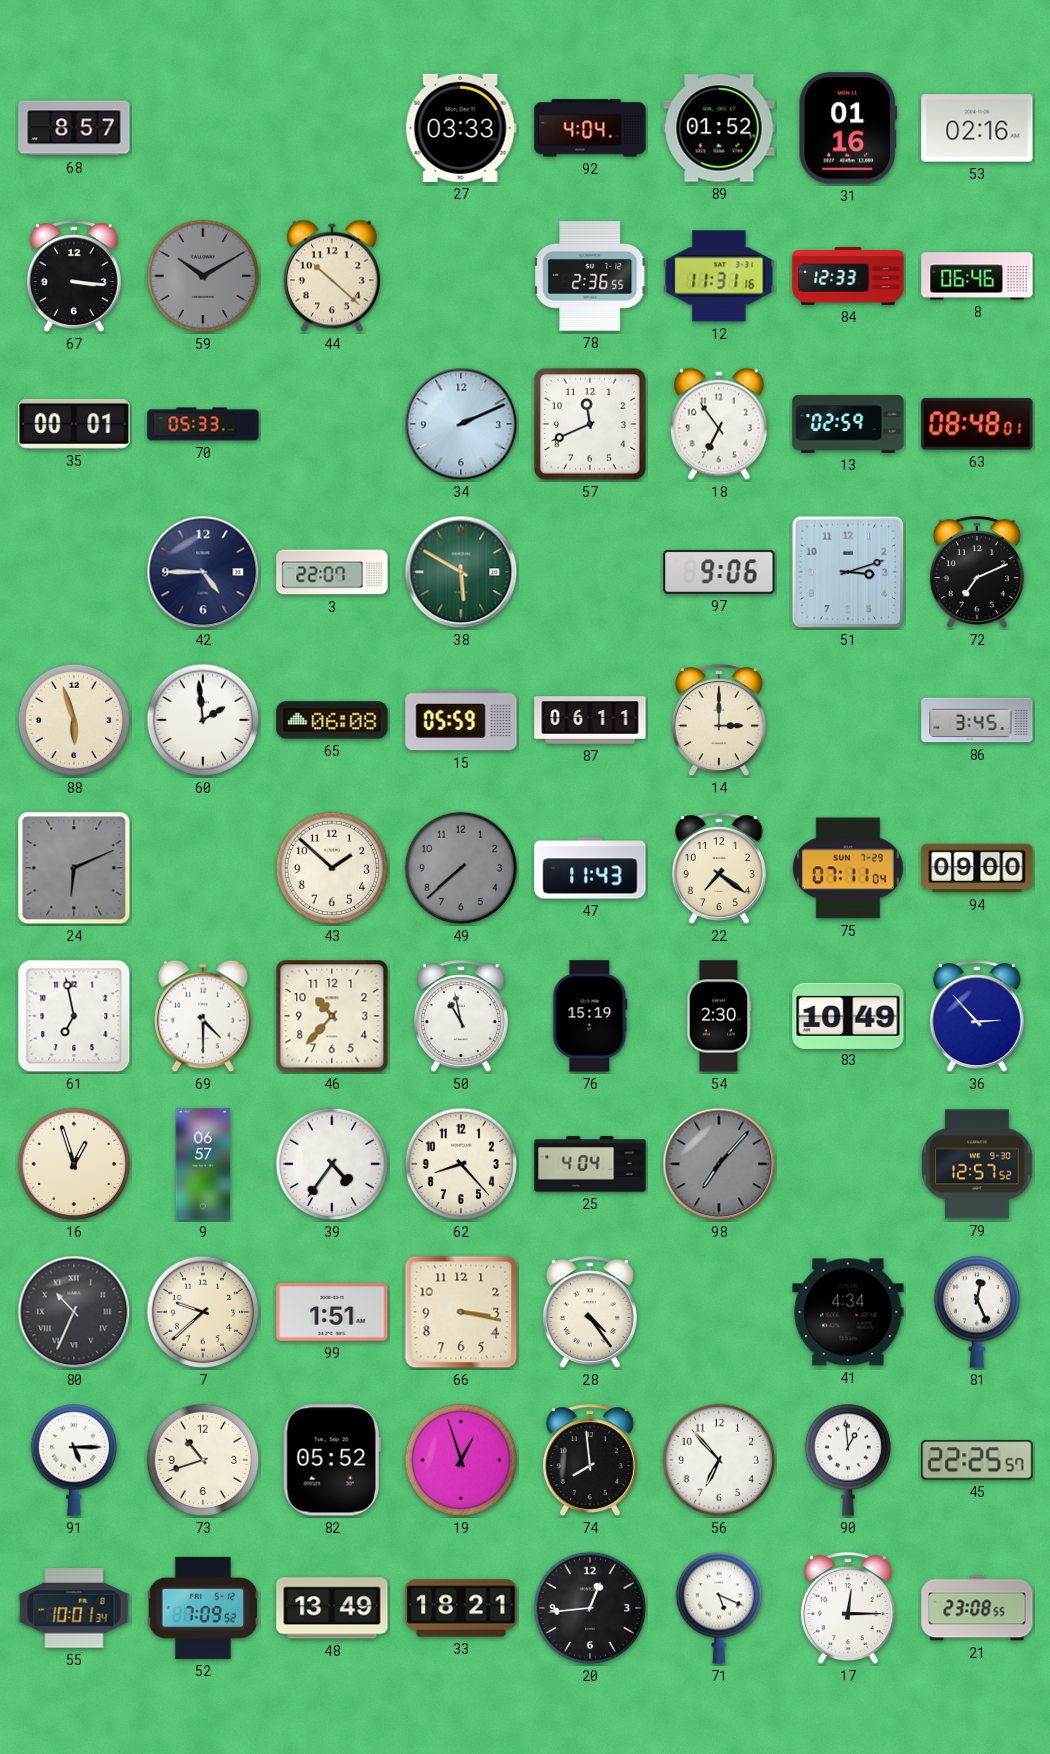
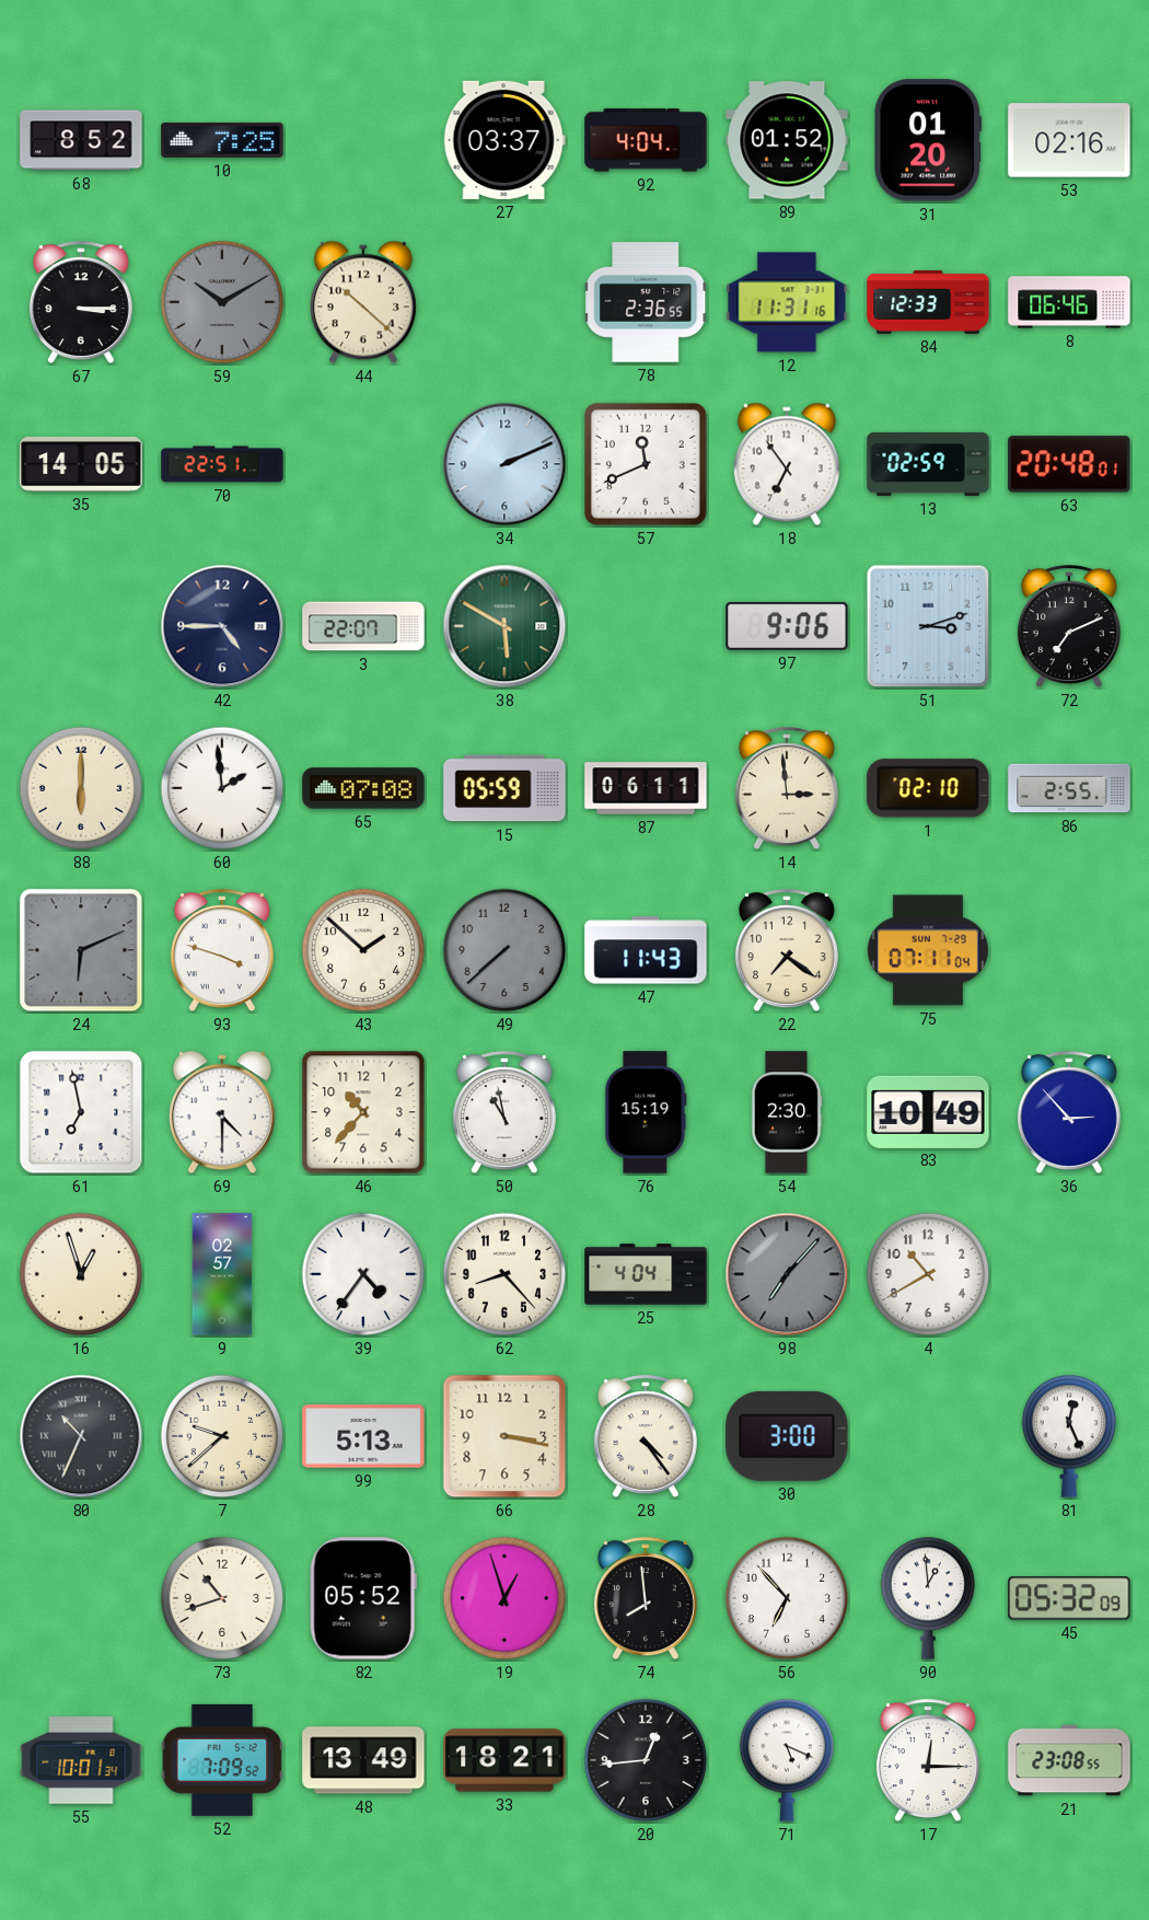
68: 8:57 -> 8:52 (81, 140)
10: none -> 7:25 (222, 140)
27: 03:33 -> 03:37 (504, 140)
31: 01:16 -> 01:20 (927, 140)
67: 3:16 -> 3:15 (81, 303)
35: 00:01 -> 14:05 (81, 464)
70: 05:33 -> 22:51 (222, 464)
63: 08:48 -> 20:48 (1069, 464)
88: 5:57 -> 6:00 (81, 788)
65: 06:08 -> 07:08 (363, 788)
14: 3:00 -> 2:59 (787, 789)
1: none -> 02:10 (928, 788)
86: 3:45 -> 2:55 (1069, 788)
93: none -> 3:48 (222, 951)
94: 09:00 -> none (977, 868)
9: 06:57 -> 02:57 (222, 1274)
4: none -> 10:40 (928, 1274)
79: 12:57 -> none (977, 1164)
99: 1:51 -> 5:13 (363, 1437)
30: none -> 3:00 (787, 1436)
41: 4:34 -> none (848, 1312)
91: 5:15 -> none (73, 1460)
45: 22:25 -> 05:32 (1069, 1598)
